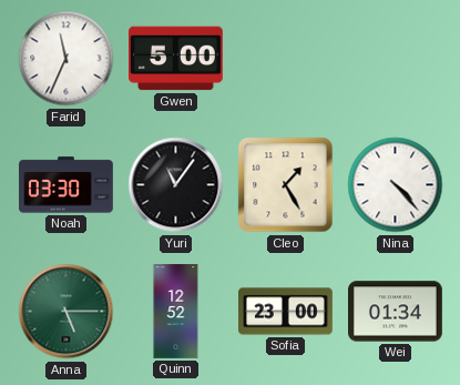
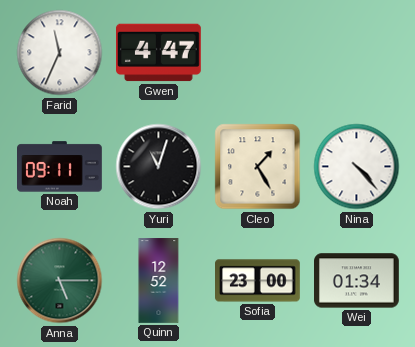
Gwen: 5:00 -> 4:47 (159, 53)
Noah: 03:30 -> 09:11 (60, 167)
Yuri: 11:06 -> 11:03 (159, 167)
